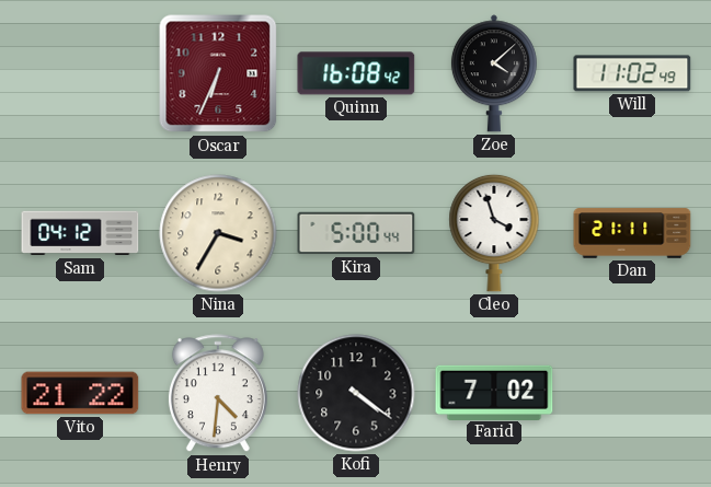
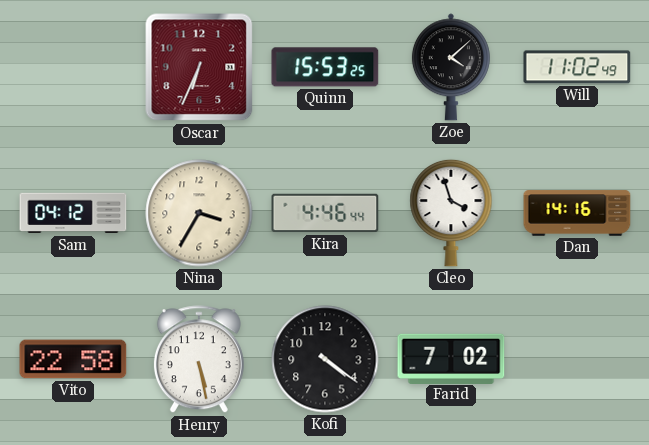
Quinn: 16:08 -> 15:53 (325, 67)
Kira: 5:00 -> 4:46 (325, 213)
Dan: 21:11 -> 14:16 (577, 213)
Vito: 21:22 -> 22:58 (73, 359)
Henry: 4:31 -> 5:28 (199, 360)
